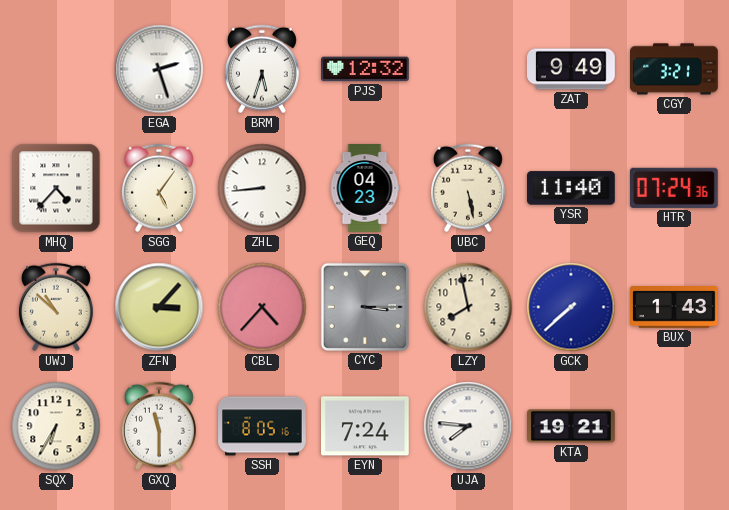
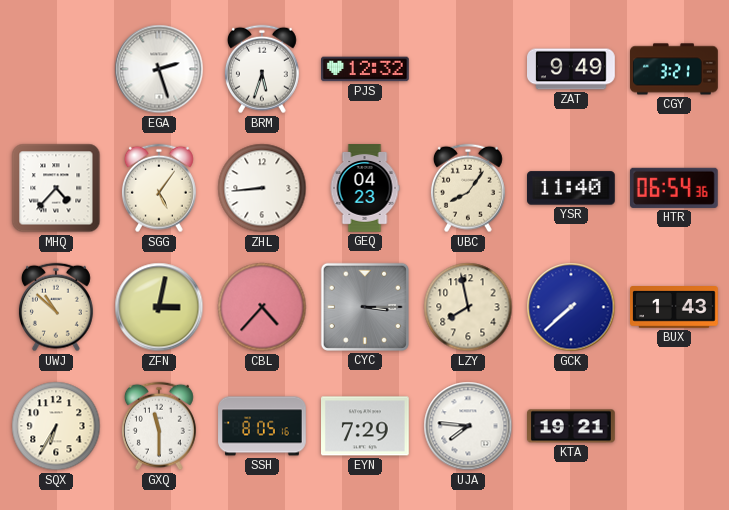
UBC: 5:28 -> 8:06 (468, 188)
HTR: 07:24 -> 06:54 (674, 188)
ZFN: 3:07 -> 3:02 (159, 307)
EYN: 7:24 -> 7:29 (366, 426)
